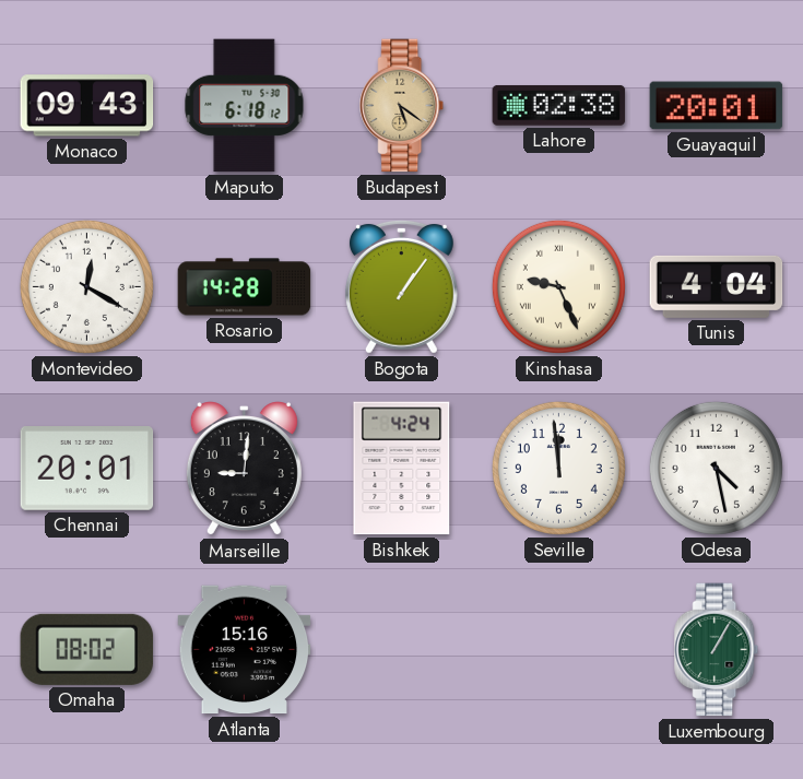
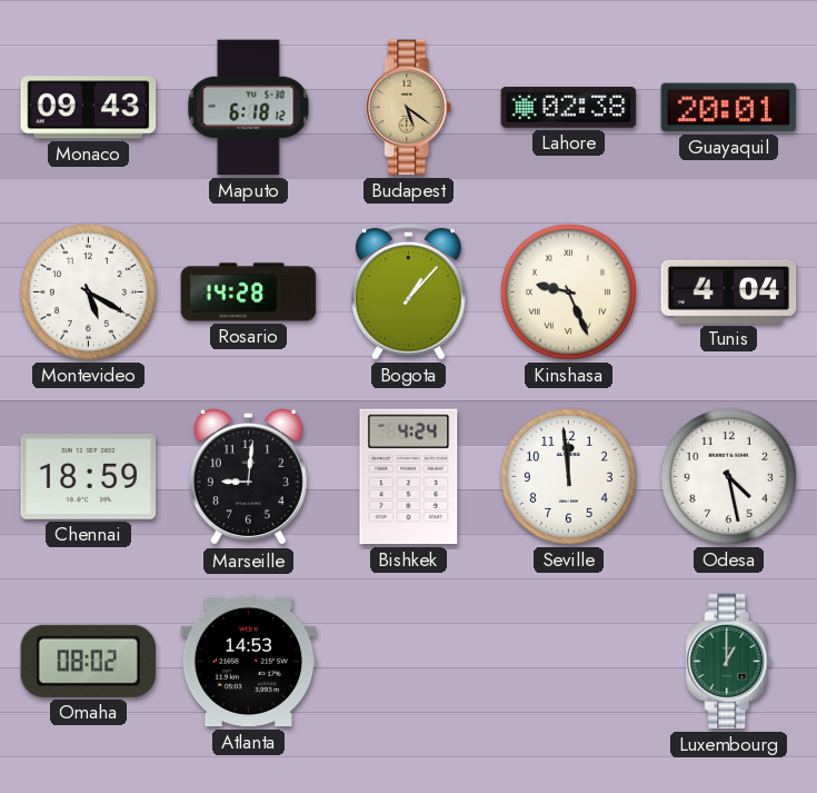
Montevideo: 12:20 -> 5:20 (88, 291)
Bogota: 1:06 -> 1:07 (408, 291)
Chennai: 20:01 -> 18:59 (89, 477)
Atlanta: 15:16 -> 14:53 (249, 662)
Luxembourg: 1:05 -> 1:00 (729, 662)
